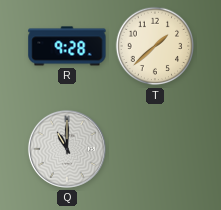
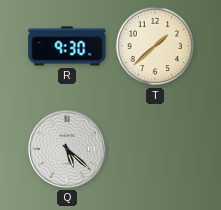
R: 9:28 -> 9:30 (67, 46)
Q: 11:00 -> 5:22 (67, 149)
